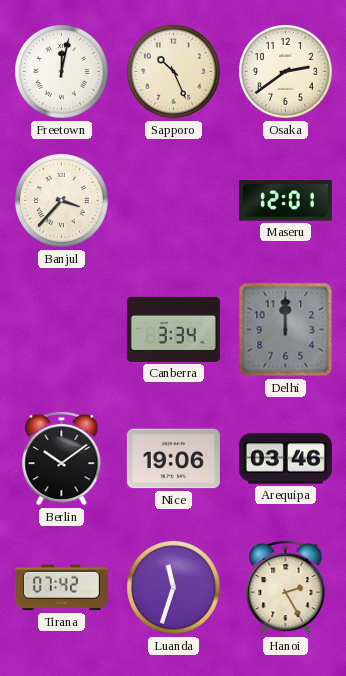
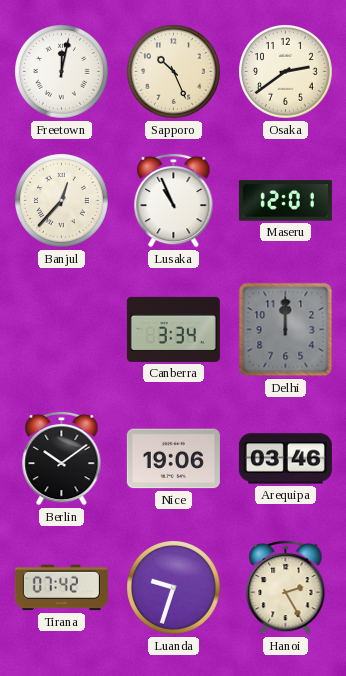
Banjul: 3:37 -> 12:37 (62, 201)
Lusaka: none -> 10:56 (174, 200)
Luanda: 11:33 -> 9:33 (174, 588)
